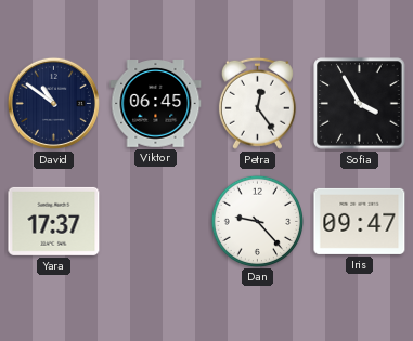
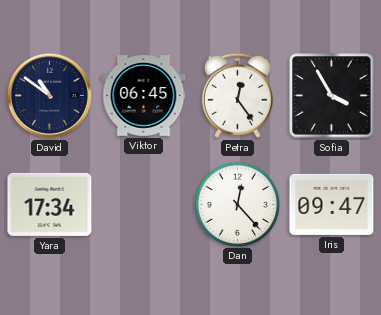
Yara: 17:37 -> 17:34 (50, 204)
Dan: 9:23 -> 12:23 (237, 204)
